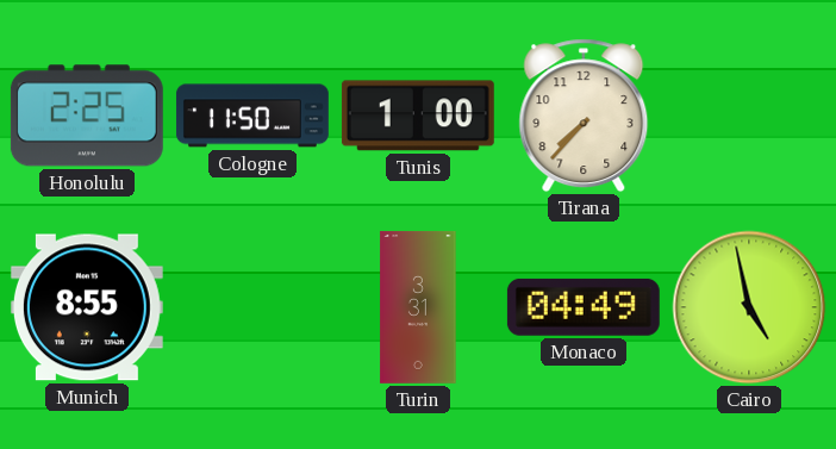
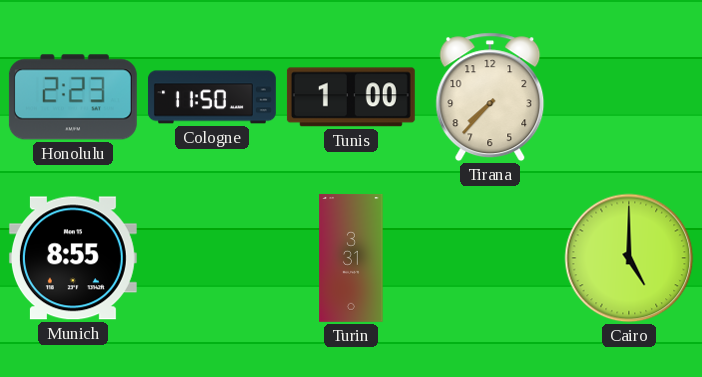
Honolulu: 2:25 -> 2:23 (73, 97)
Monaco: 04:49 -> none (584, 307)
Cairo: 4:58 -> 5:00 (629, 258)
